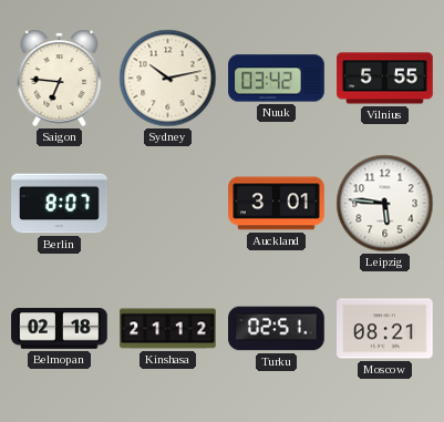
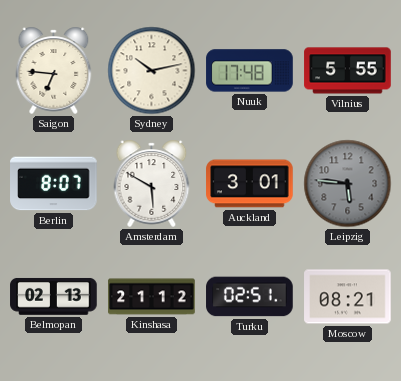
Nuuk: 03:42 -> 17:48 (250, 71)
Amsterdam: none -> 5:50 (152, 183)
Leipzig dial: white -> grey (348, 184)
Belmopan: 02:18 -> 02:13 (54, 296)
